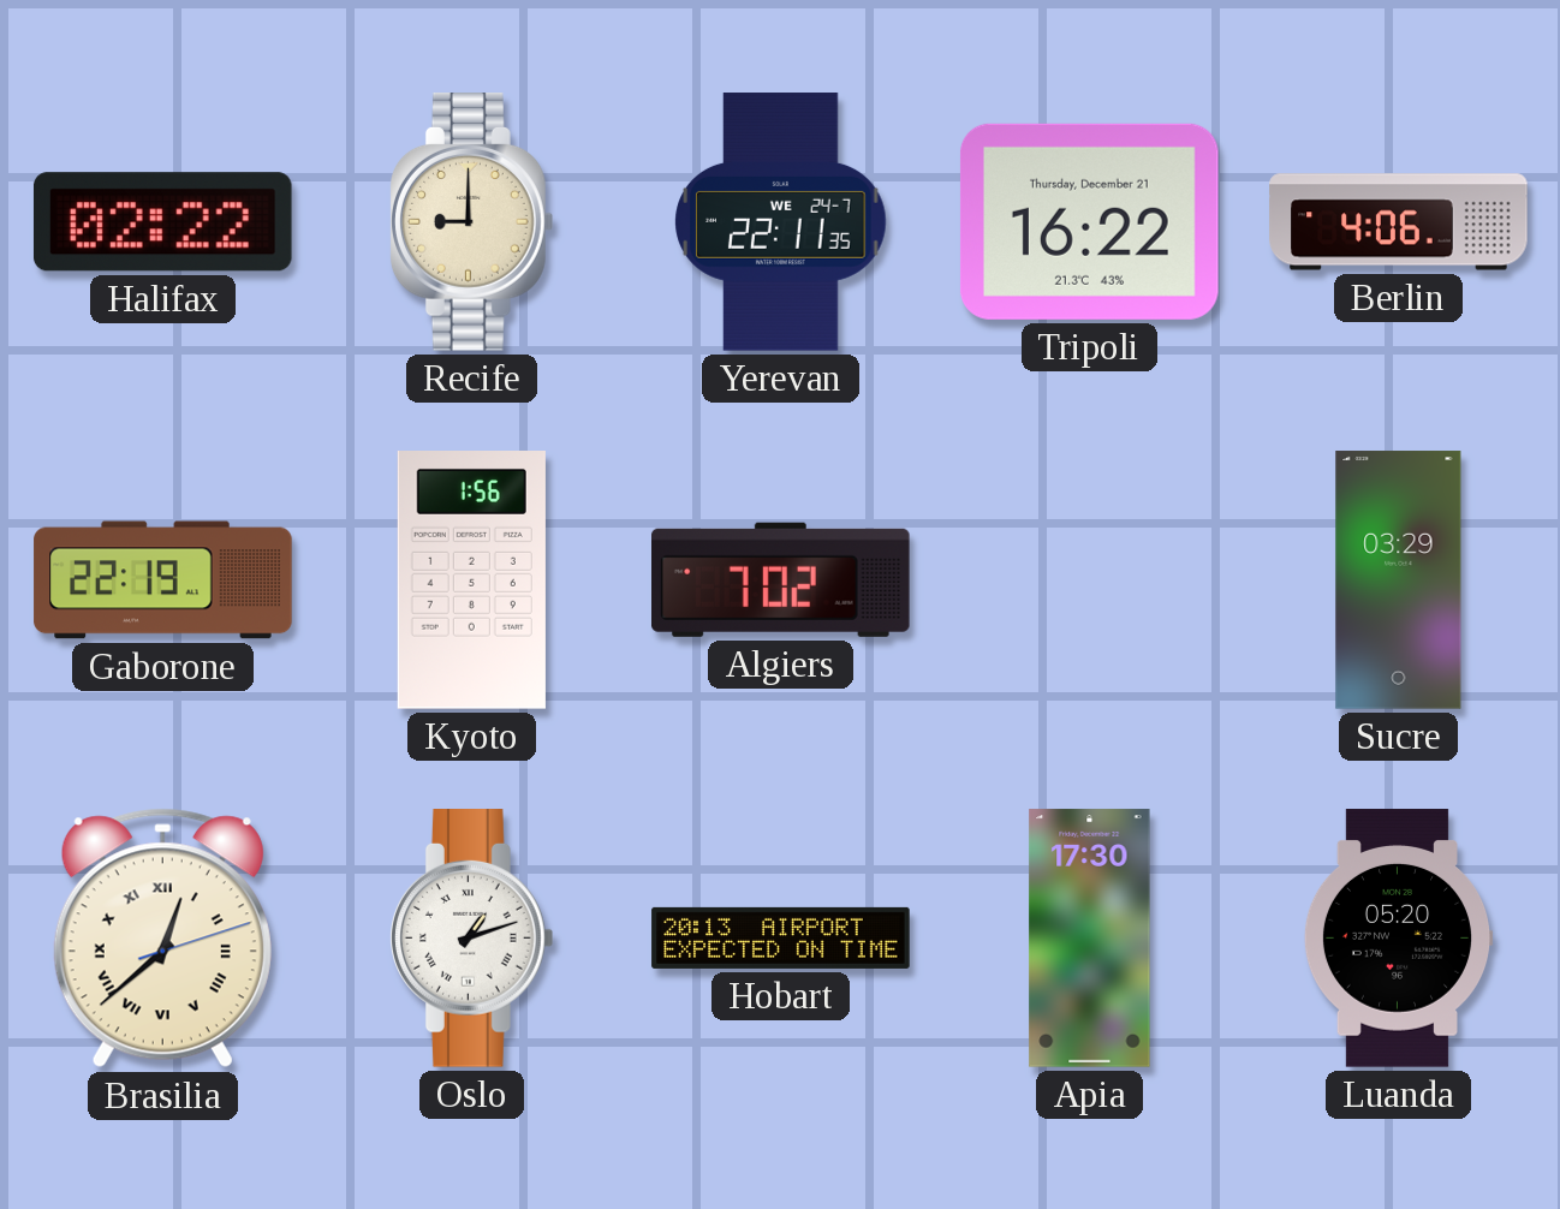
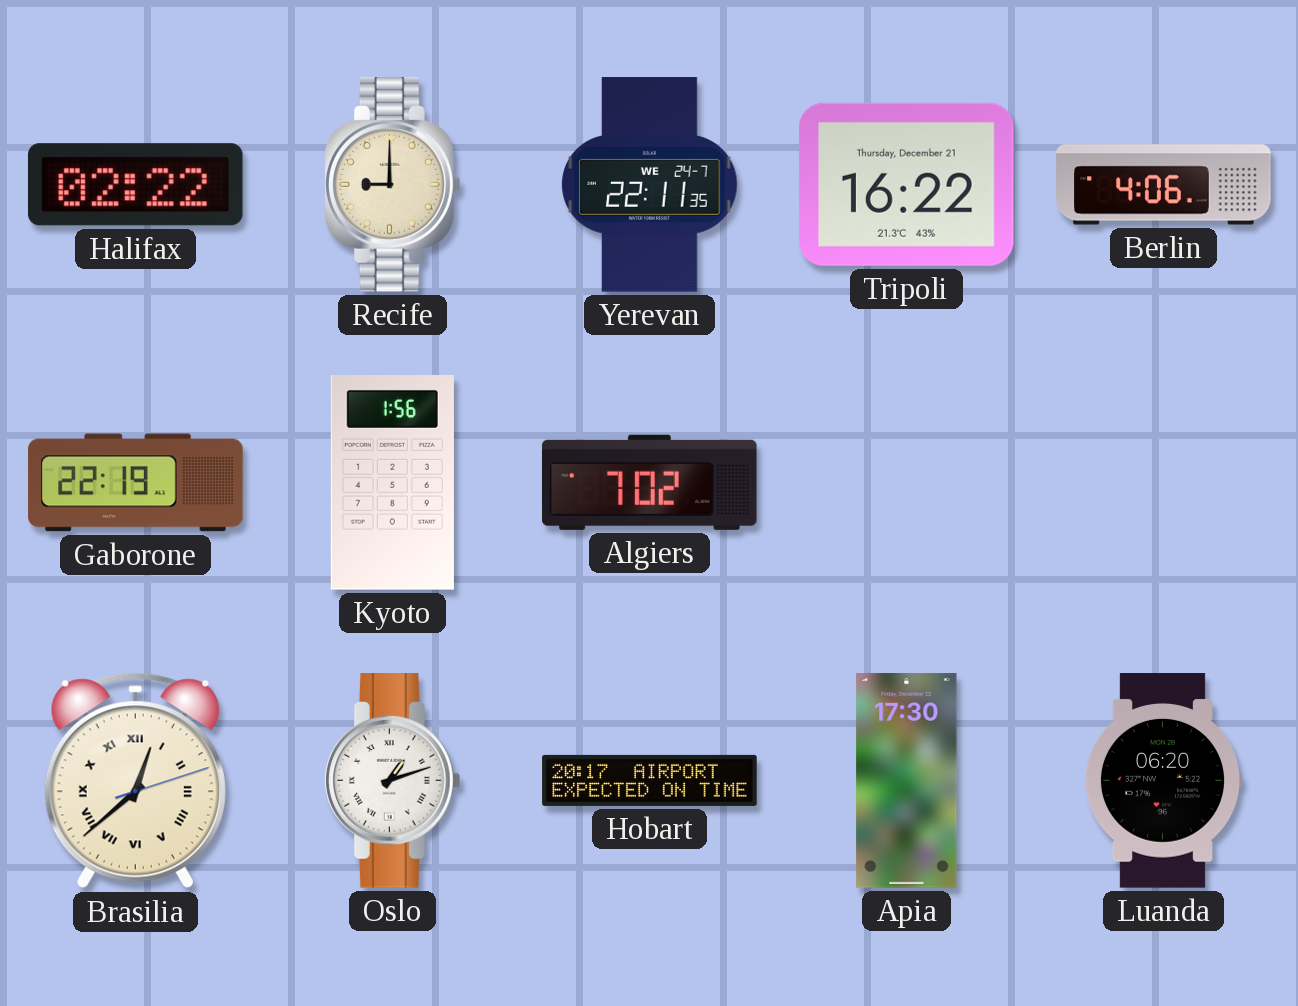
Sucre: 03:29 -> none (1399, 580)
Hobart: 20:13 -> 20:17 (650, 780)
Luanda: 05:20 -> 06:20 (1163, 781)
